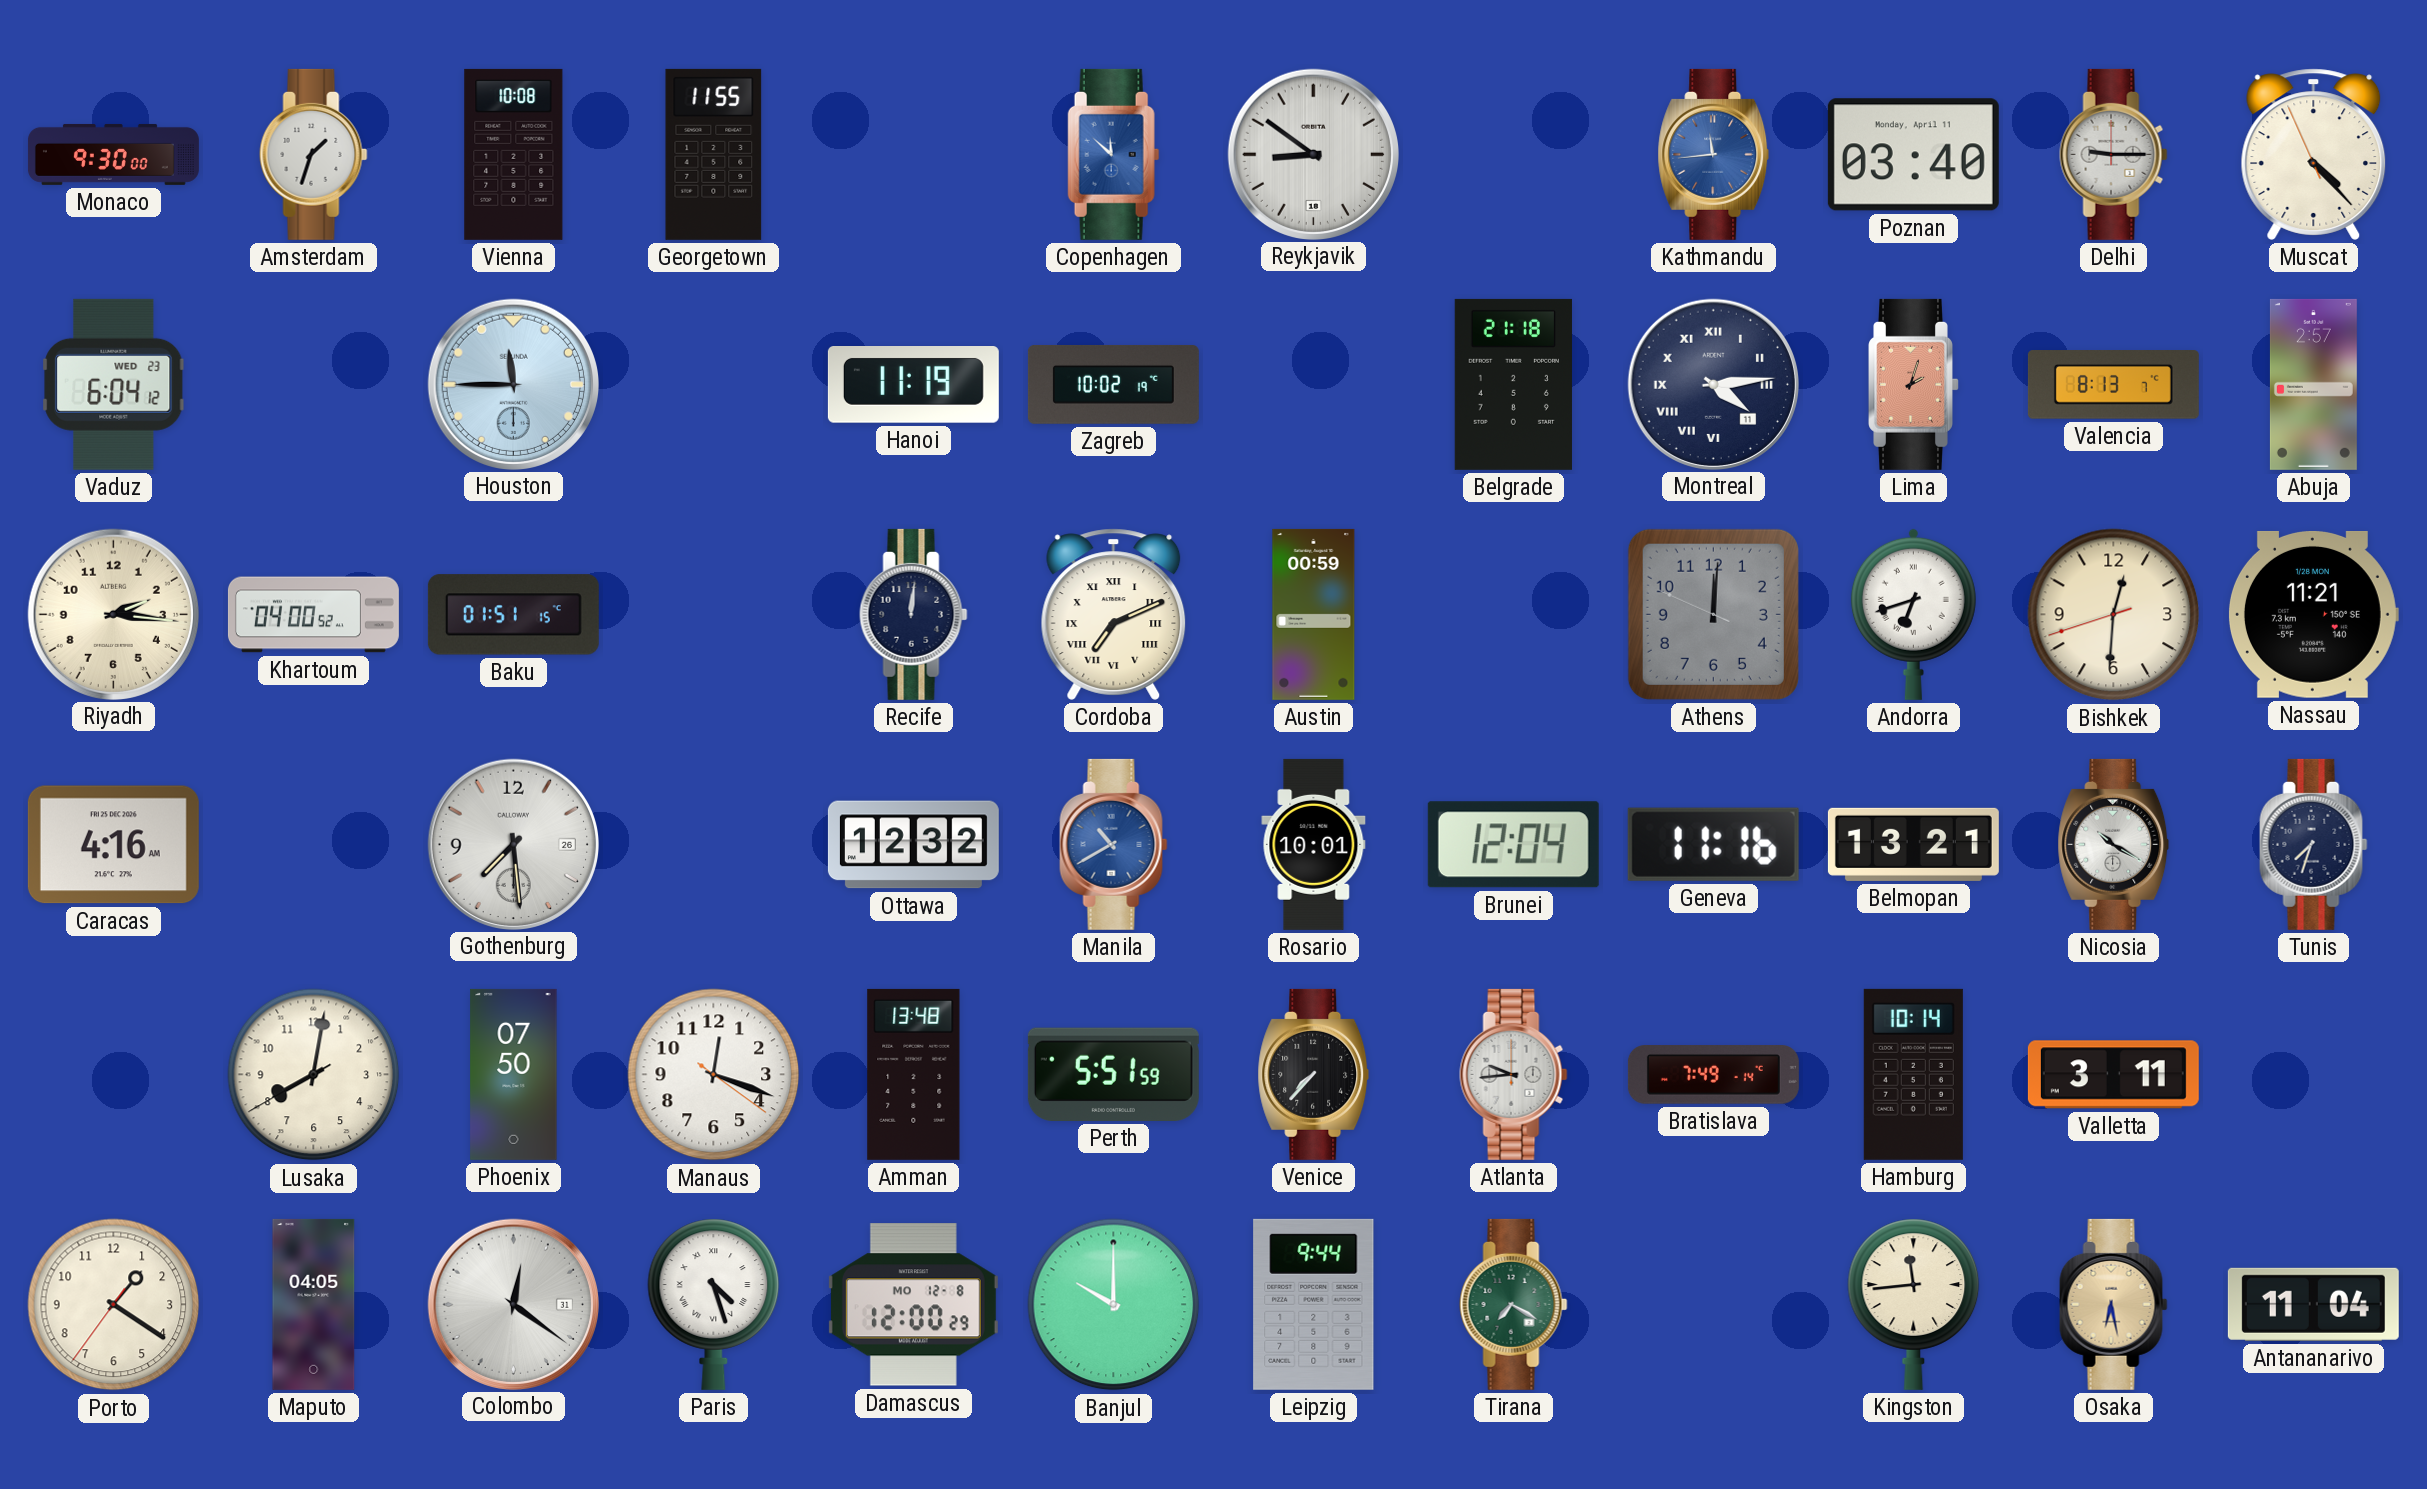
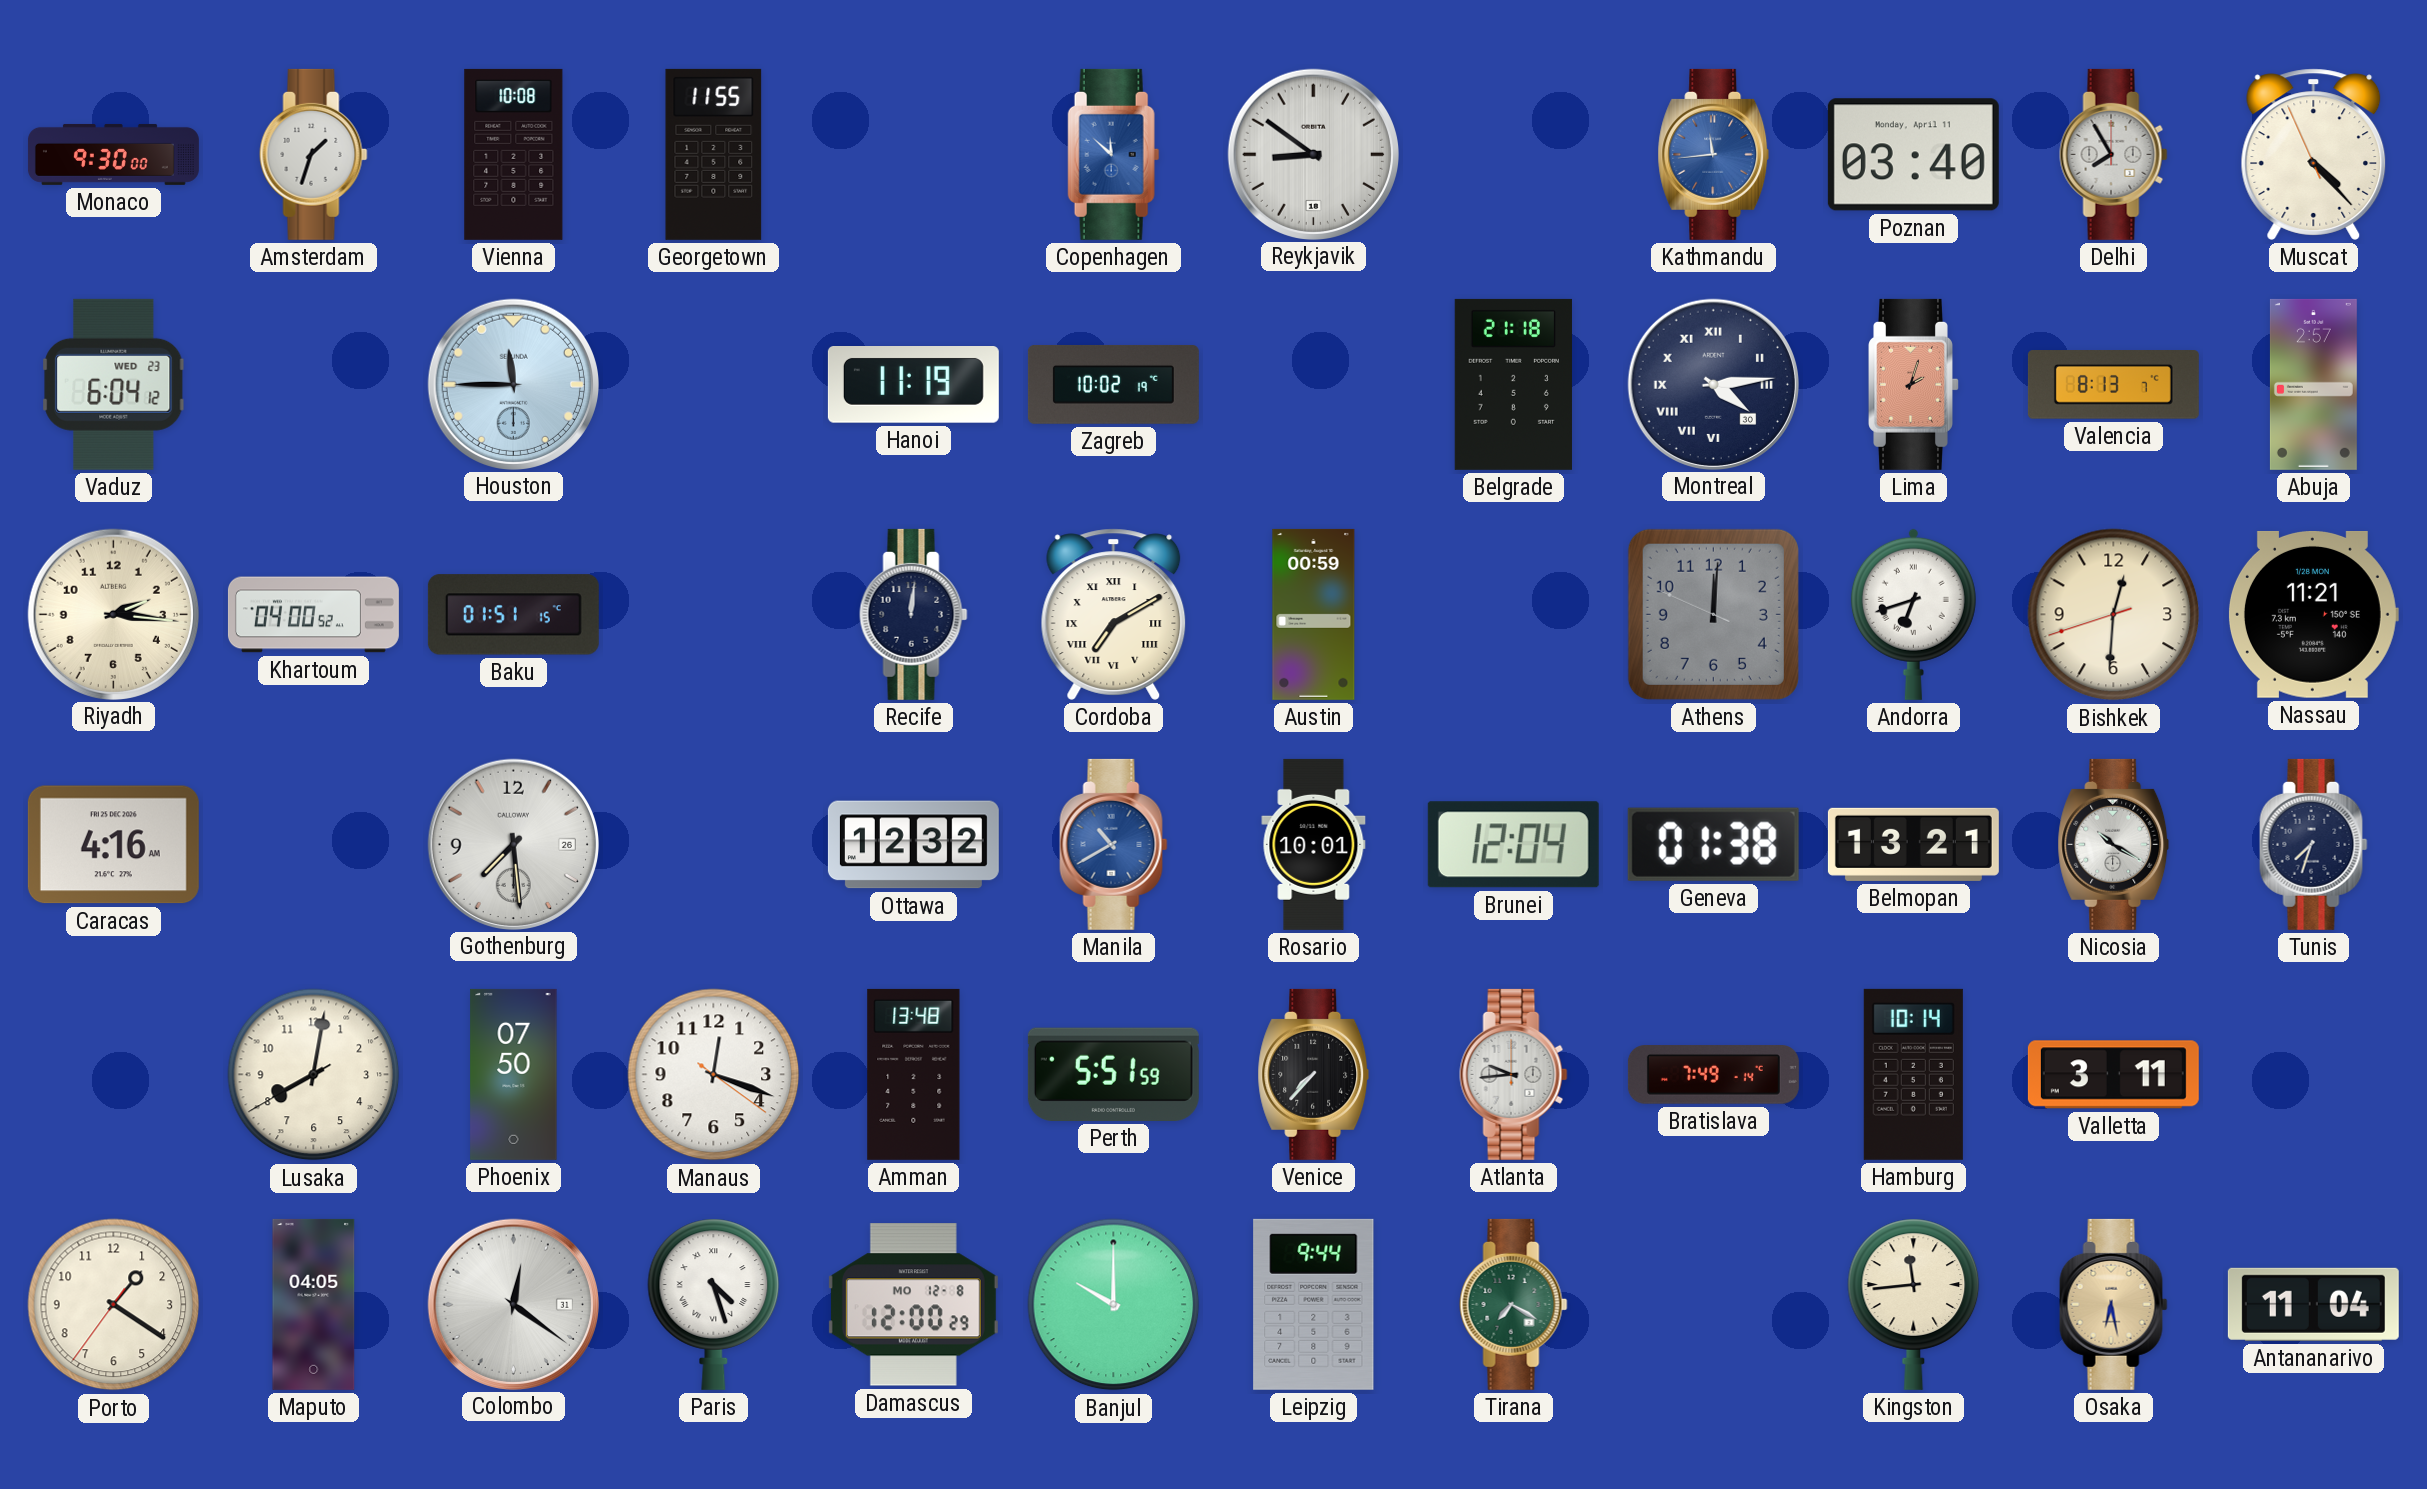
Delhi: 9:15 -> 7:55 (2114, 154)
Montreal date: 11 -> 30 (1713, 384)
Cordoba: 7:11 -> 7:10 (1114, 614)
Geneva: 11:16 -> 01:38 (1713, 844)
